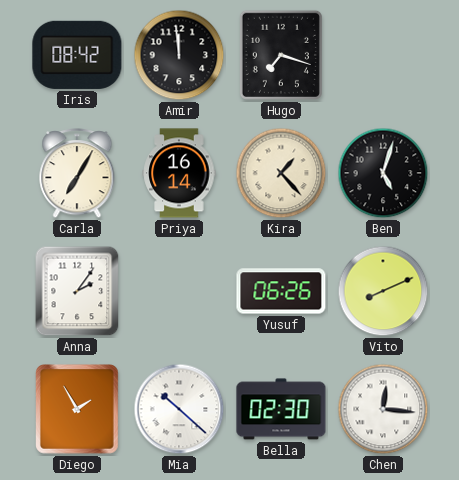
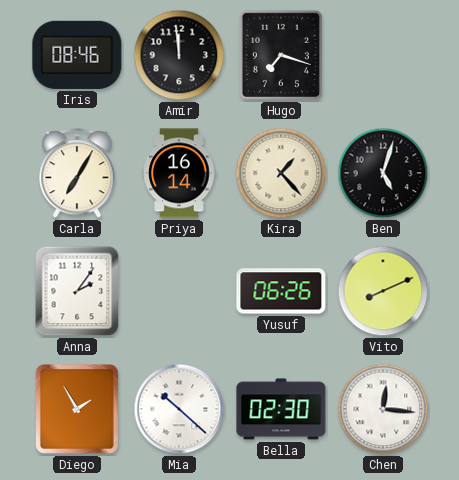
Iris: 08:42 -> 08:46 (77, 55)
